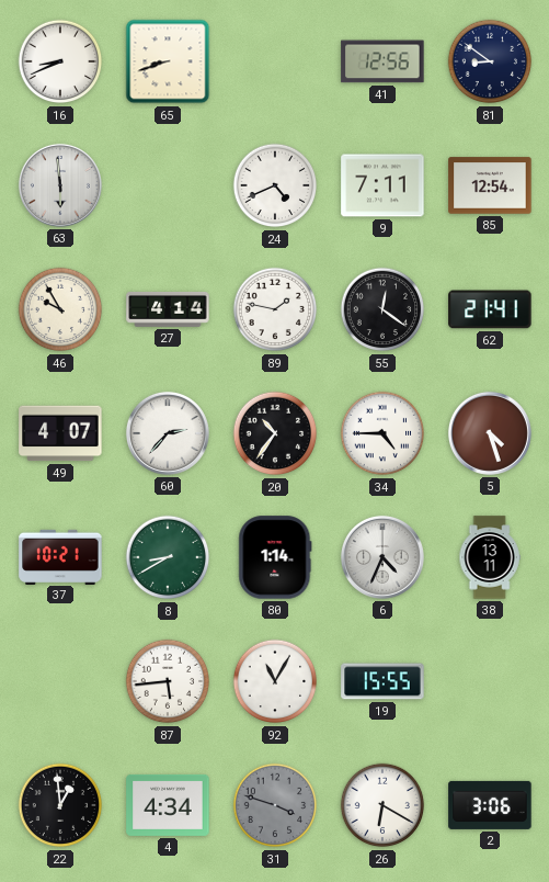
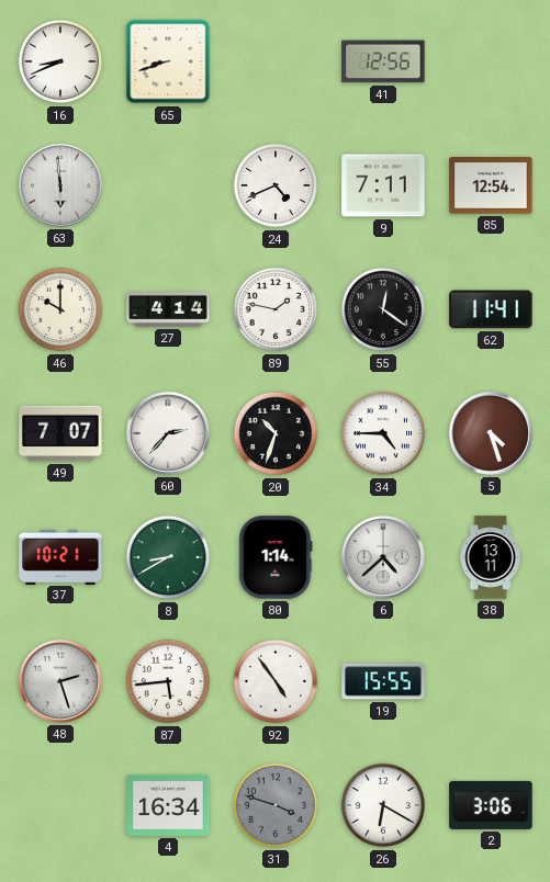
81: 8:51 -> none (490, 61)
46: 9:55 -> 10:00 (60, 309)
62: 21:41 -> 11:41 (491, 309)
49: 4:07 -> 7:07 (60, 433)
20: 10:36 -> 10:33 (276, 433)
6: 4:34 -> 4:38 (383, 557)
48: none -> 2:27 (60, 681)
92: 11:05 -> 4:54 (276, 681)
22: 12:59 -> none (60, 805)
4: 4:34 -> 16:34 (168, 805)
